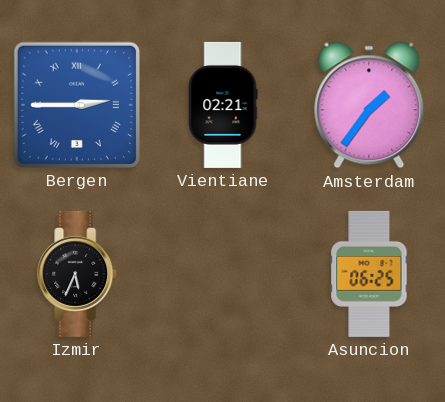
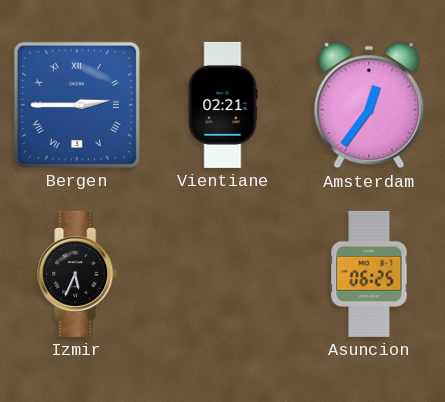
Amsterdam: 1:36 -> 12:36 (369, 105)
